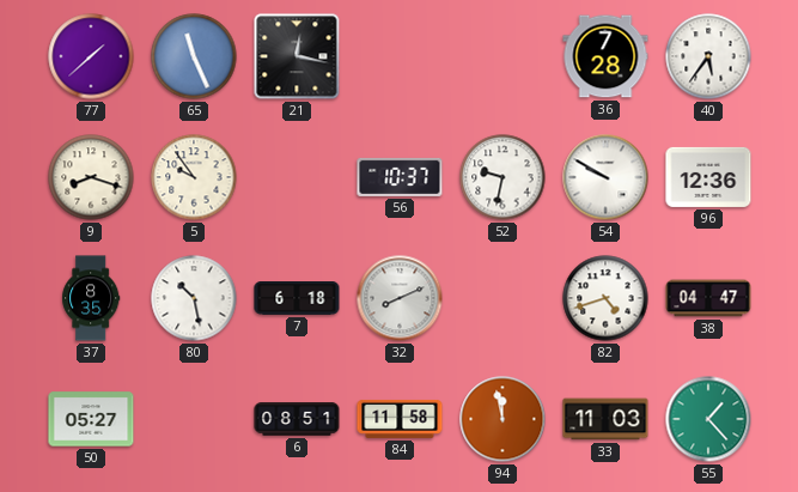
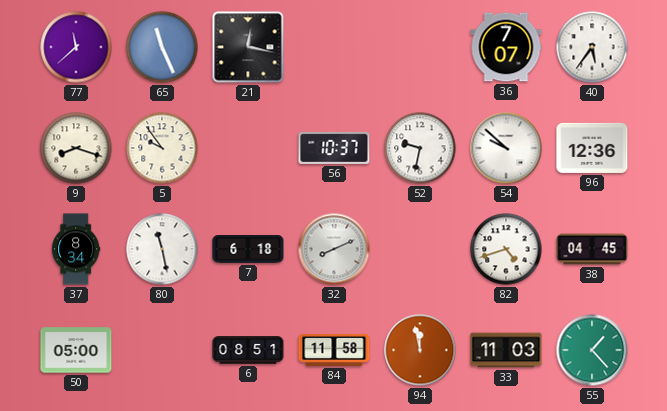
77: 1:38 -> 11:38 (76, 47)
36: 7:28 -> 7:07 (506, 47)
54: 9:50 -> 9:52 (506, 148)
37: 8:35 -> 8:34 (76, 249)
80: 10:28 -> 11:28 (162, 249)
38: 04:47 -> 04:45 (592, 249)
50: 05:27 -> 05:00 (76, 350)
